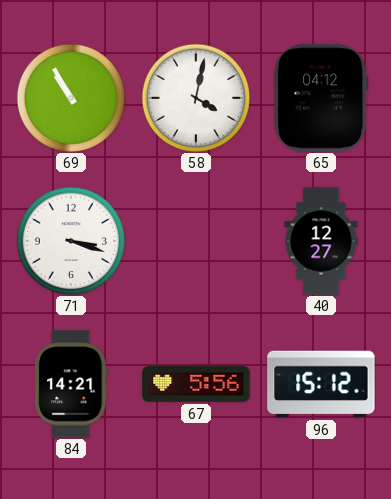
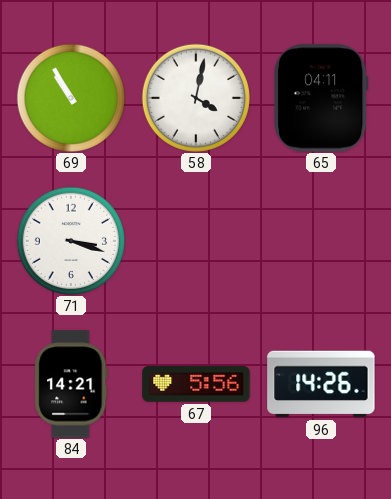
65: 04:12 -> 04:11 (321, 98)
40: 12:27 -> none (321, 241)
96: 15:12 -> 14:26 (321, 384)
